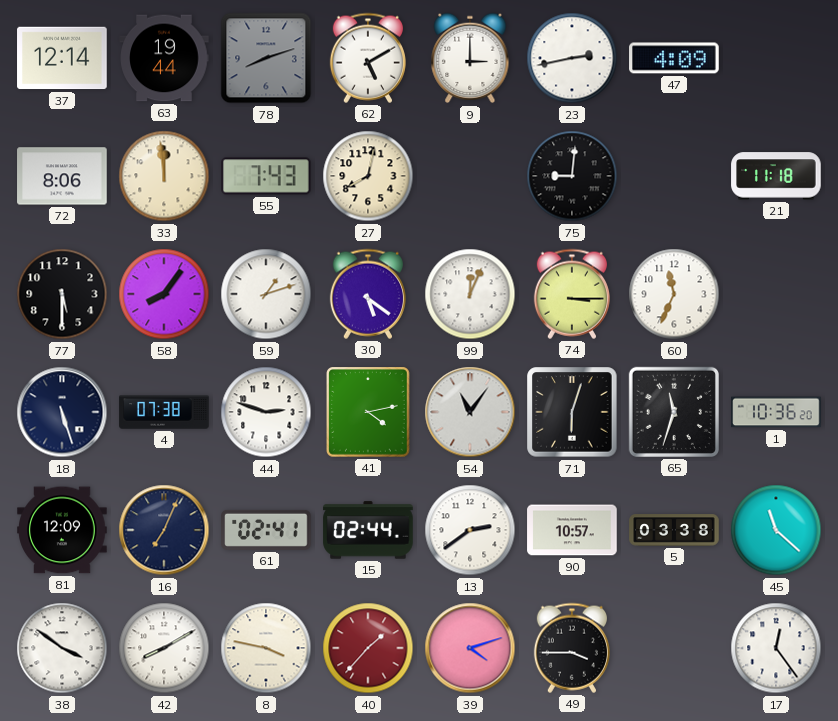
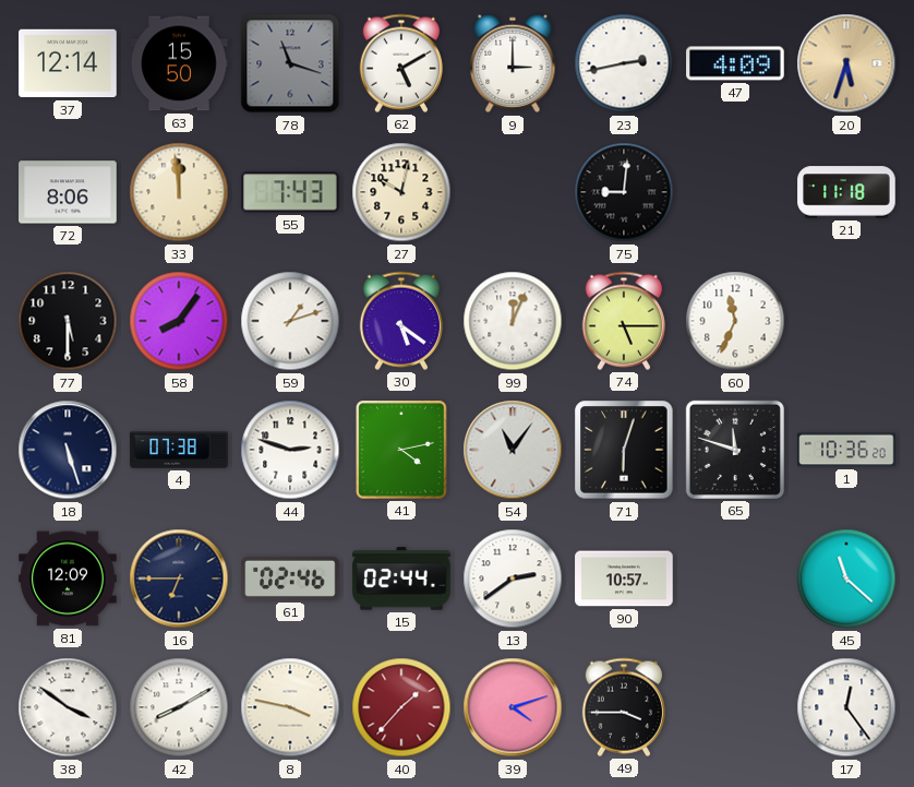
63: 19:44 -> 15:50 (179, 63)
78: 8:12 -> 11:18 (290, 63)
20: none -> 5:33 (846, 63)
27: 8:02 -> 10:02 (401, 192)
74: 3:15 -> 5:15 (624, 321)
65: 11:33 -> 11:48 (735, 450)
16: 7:04 -> 6:45 (179, 579)
61: 02:41 -> 02:46 (290, 579)
5: 03:38 -> none (674, 530)
